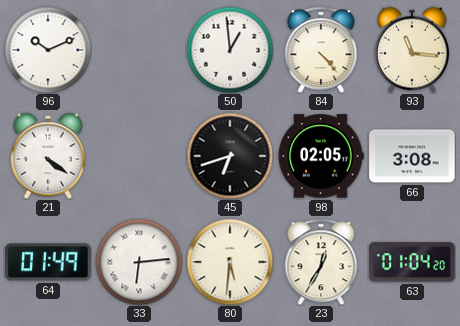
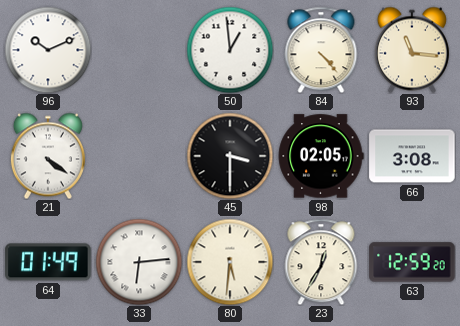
45: 6:42 -> 3:30 (230, 156)
63: 01:04 -> 12:59 (412, 262)
